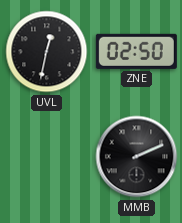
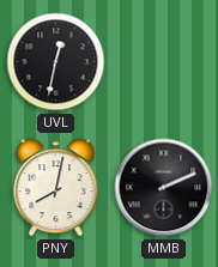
ZNE: 02:50 -> none (136, 51)
PNY: none -> 8:02 (56, 188)
